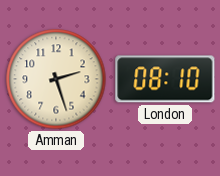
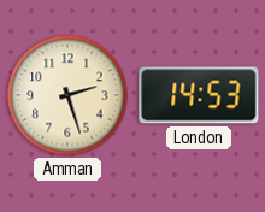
London: 08:10 -> 14:53 (199, 95)
